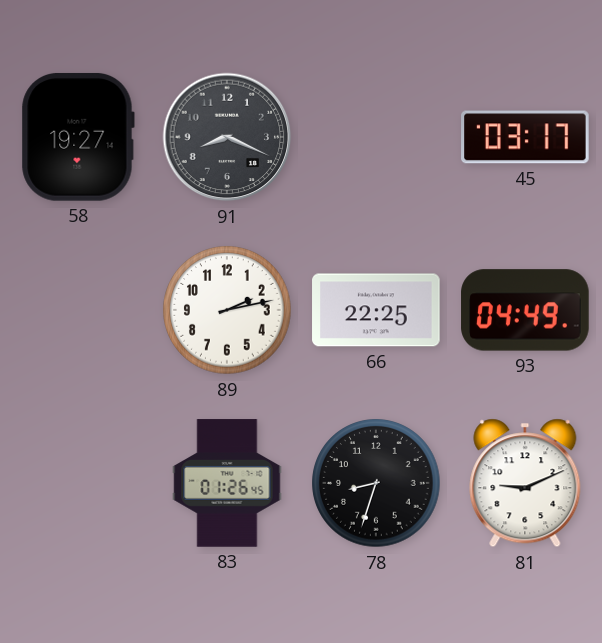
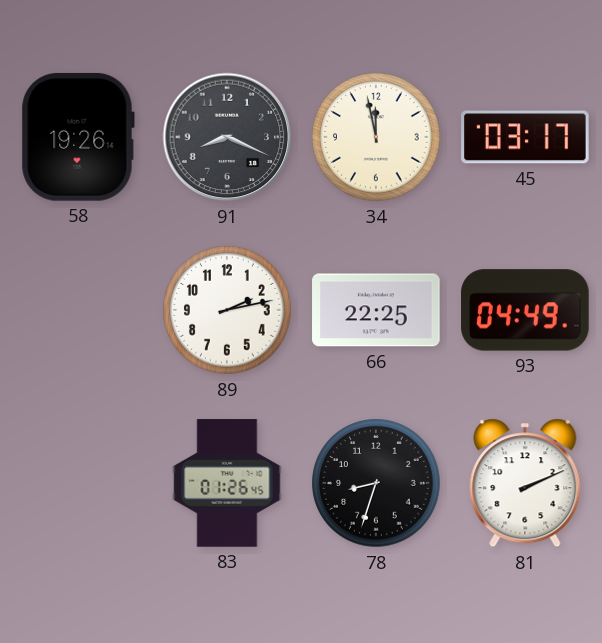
58: 19:27 -> 19:26 (78, 137)
34: none -> 11:58 (376, 137)
81: 9:11 -> 2:11 (525, 483)
